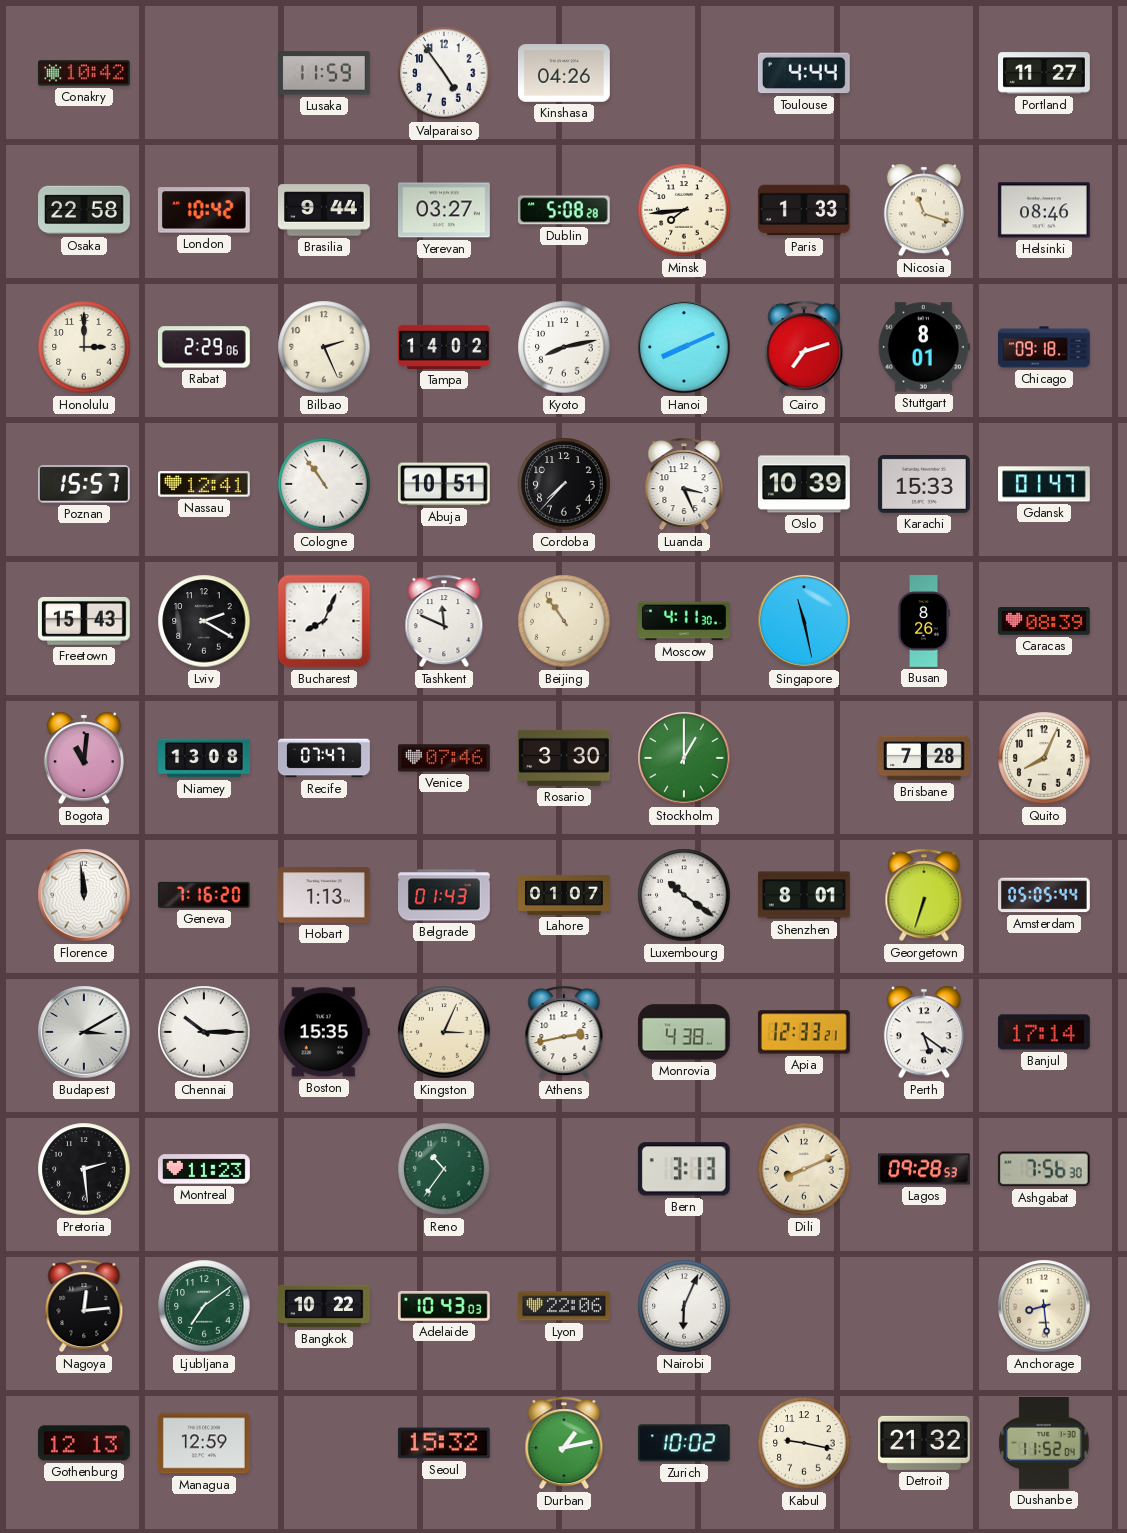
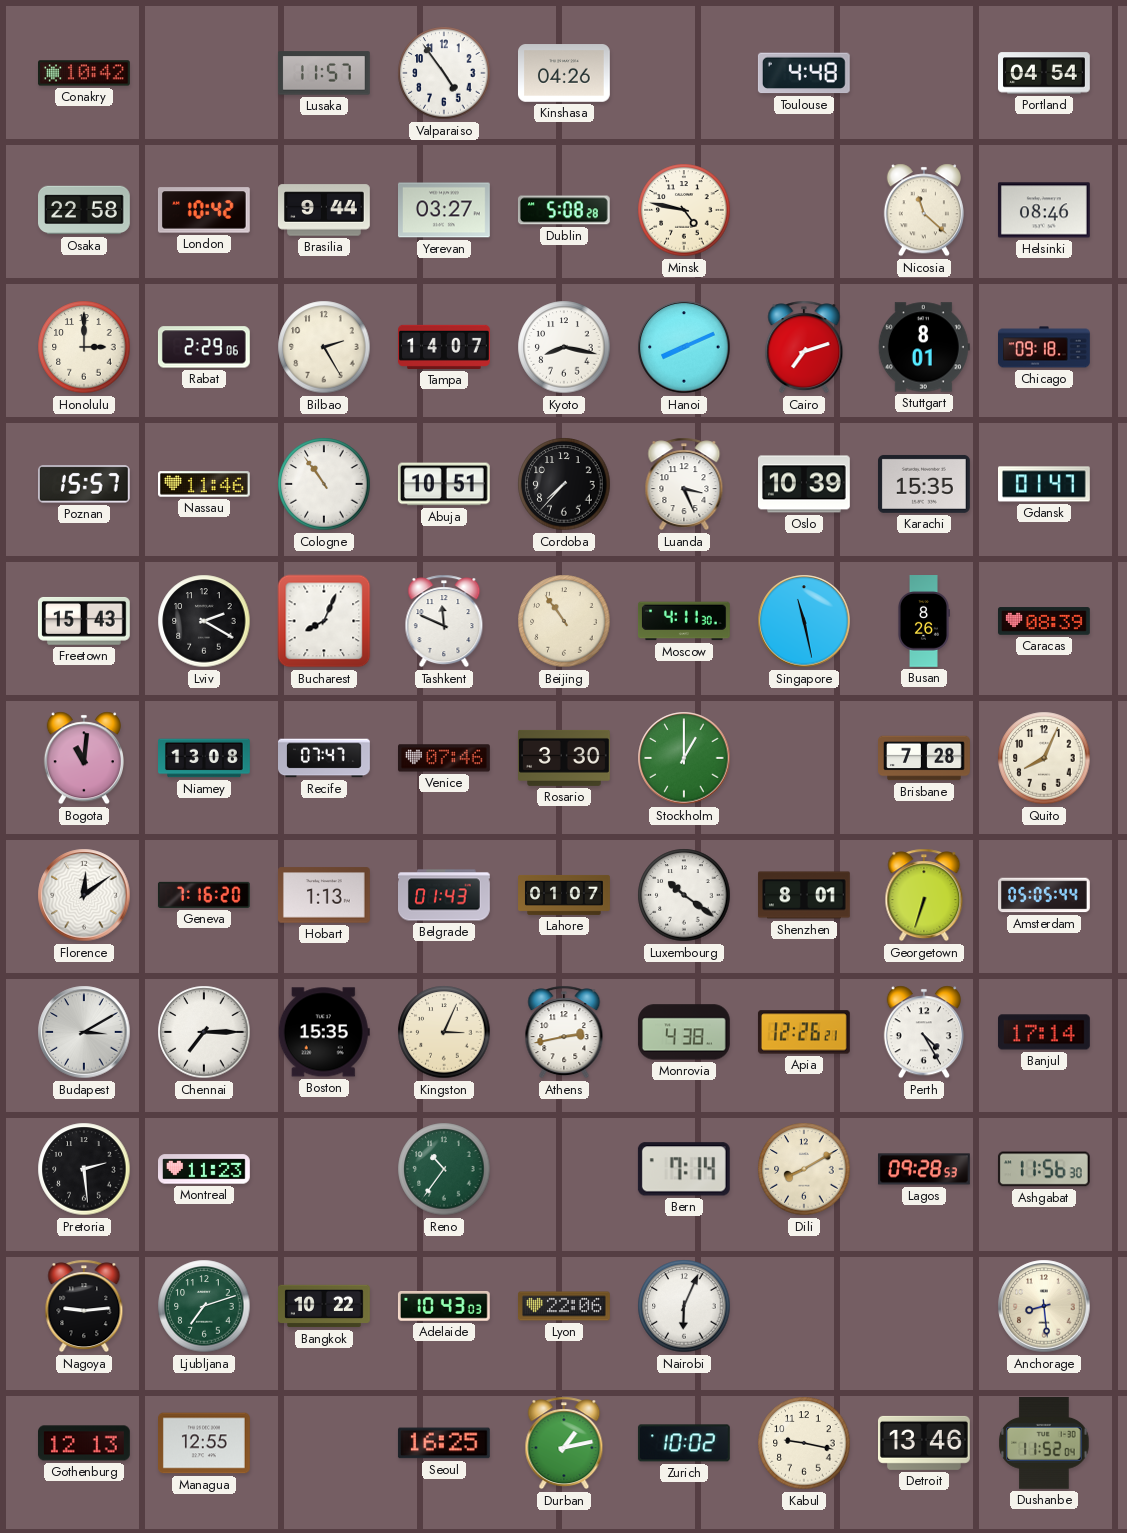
Lusaka: 11:59 -> 11:57 (324, 73)
Toulouse: 4:44 -> 4:48 (804, 73)
Portland: 11:27 -> 04:54 (1045, 73)
Minsk: 7:44 -> 4:47 (684, 210)
Paris: 1:33 -> none (805, 210)
Nicosia: 11:18 -> 11:22 (924, 210)
Bilbao: 2:26 -> 2:25 (324, 347)
Tampa: 14:02 -> 14:07 (445, 347)
Kyoto: 8:13 -> 8:17 (564, 347)
Nassau: 12:41 -> 11:46 (205, 484)
Karachi: 15:33 -> 15:35 (925, 484)
Florence: 11:59 -> 12:09 (84, 895)
Chennai: 10:15 -> 7:15 (204, 1032)
Apia: 12:33 -> 12:26 (804, 1032)
Perth: 5:21 -> 4:25 (924, 1032)
Bern: 3:13 -> 7:14 (684, 1169)
Dili: 8:11 -> 8:10 (804, 1169)
Ashgabat: 7:56 -> 11:56 (1044, 1169)
Nagoya: 12:14 -> 9:14 (84, 1306)
Ljubljana: 7:09 -> 7:12 (204, 1306)
Managua: 12:59 -> 12:55 (205, 1443)
Seoul: 15:32 -> 16:25 (444, 1443)
Detroit: 21:32 -> 13:46 (925, 1443)
